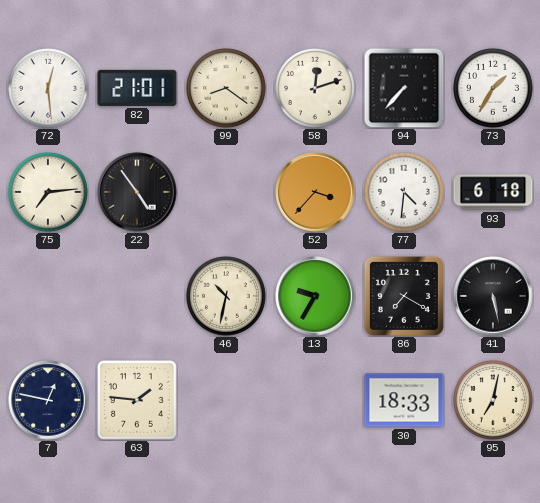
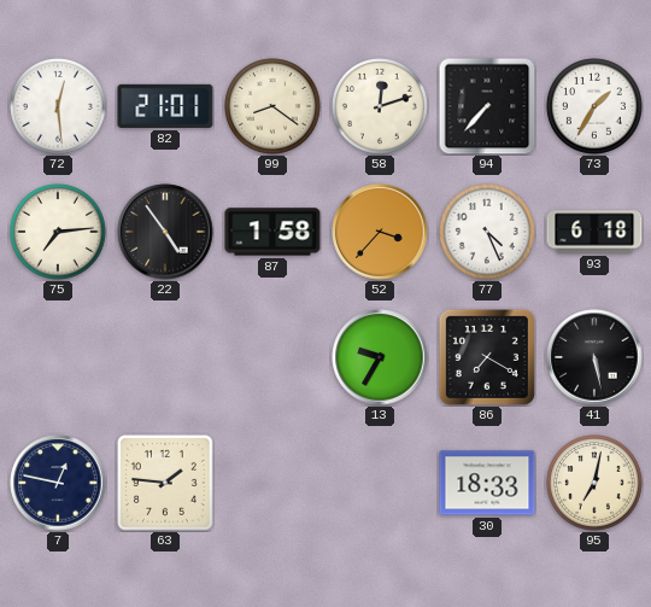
87: none -> 1:58 (272, 232)
77: 4:31 -> 4:26 (488, 233)
46: 10:32 -> none (227, 297)
